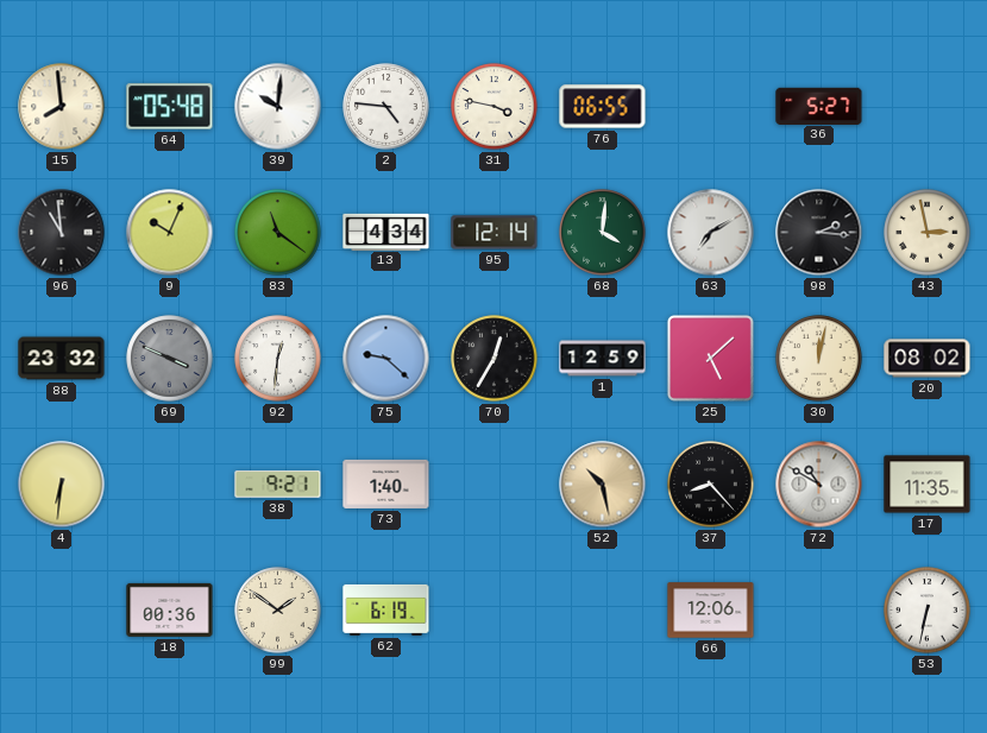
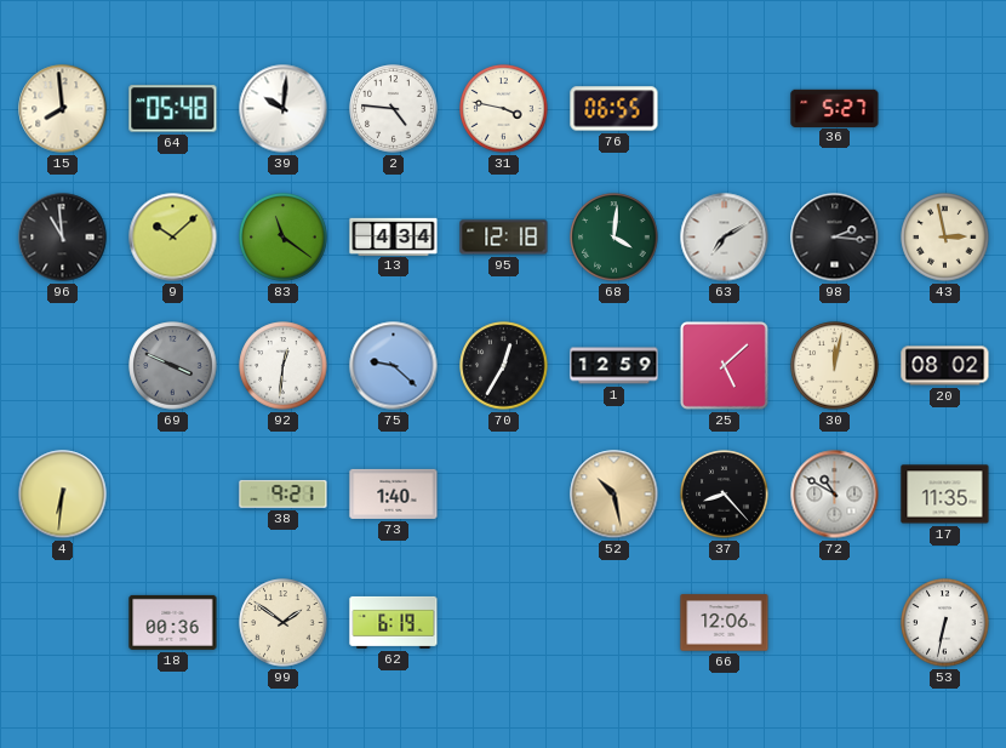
9: 10:04 -> 10:08 (173, 238)
95: 12:14 -> 12:18 (504, 238)
88: 23:32 -> none (62, 359)
